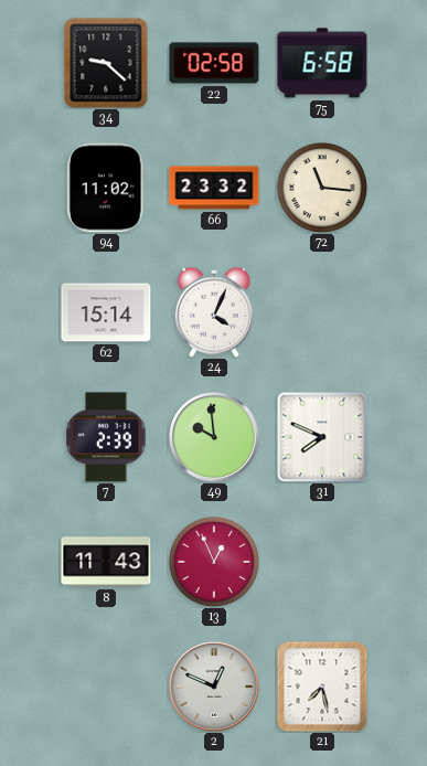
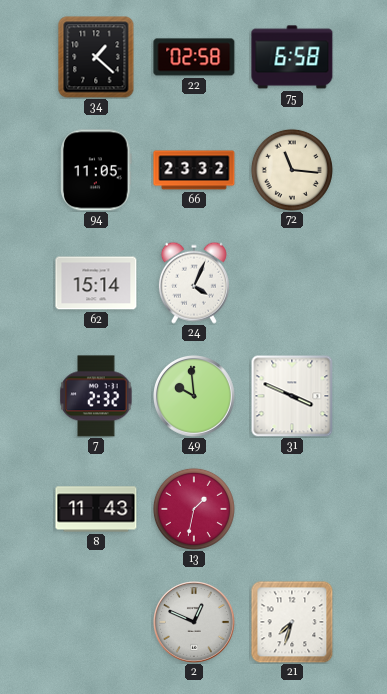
34: 9:22 -> 1:22 (96, 57)
94: 11:02 -> 11:05 (96, 170)
7: 2:39 -> 2:32 (96, 396)
31: 7:49 -> 3:49 (292, 396)
13: 12:56 -> 1:32 (194, 509)
21: 7:28 -> 7:33 (292, 622)
